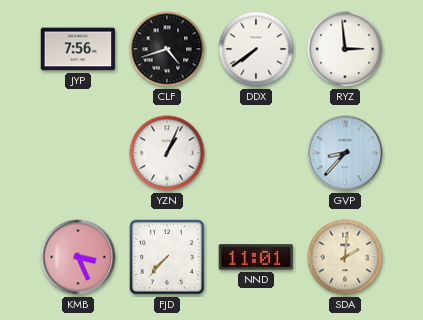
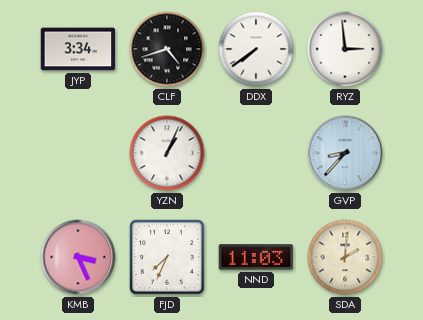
JYP: 7:56 -> 3:34 (78, 49)
FJD: 7:37 -> 7:34 (167, 257)
NND: 11:01 -> 11:03 (256, 257)
